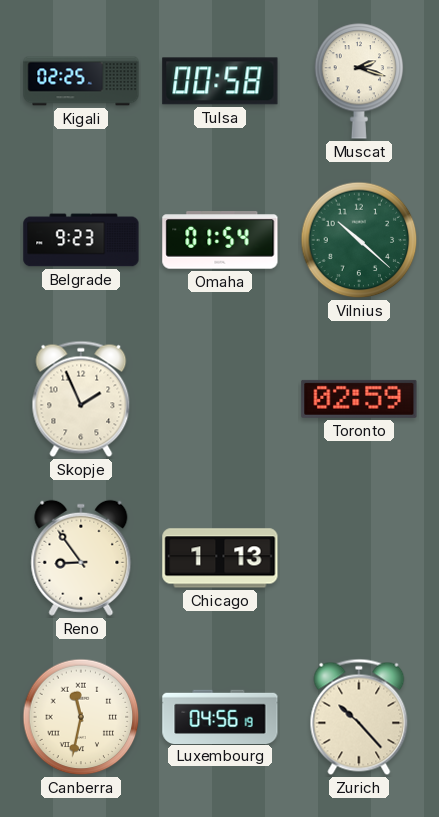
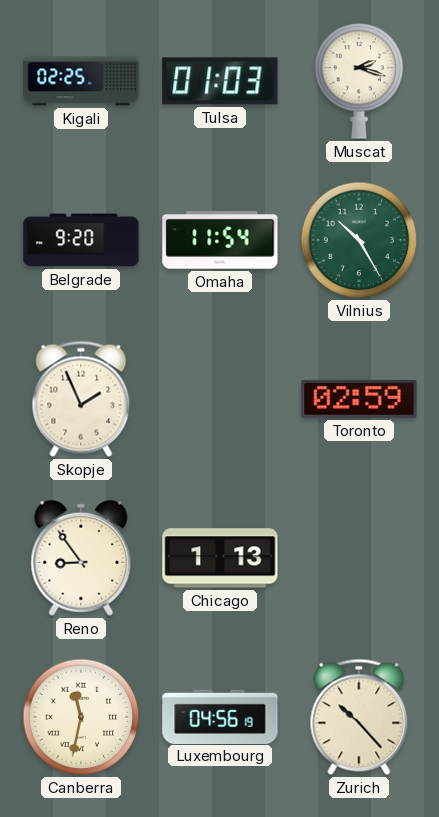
Tulsa: 00:58 -> 01:03 (220, 81)
Belgrade: 9:23 -> 9:20 (81, 240)
Omaha: 01:54 -> 11:54 (220, 240)
Vilnius: 10:22 -> 10:25 (359, 240)
